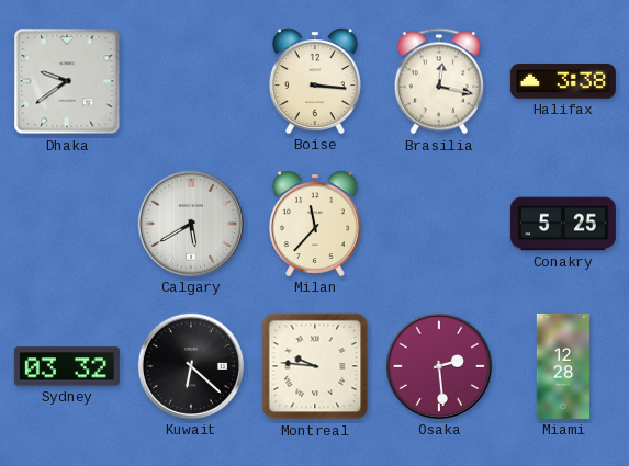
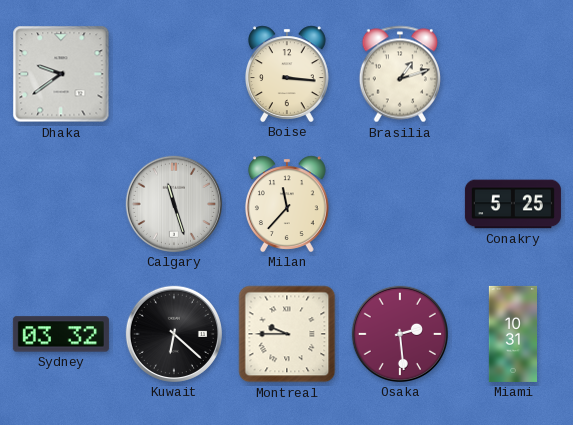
Brasilia: 12:17 -> 1:12 (400, 74)
Halifax: 3:38 -> none (563, 82)
Calgary: 5:40 -> 11:27 (174, 204)
Montreal: 9:46 -> 9:45 (287, 334)
Miami: 12:28 -> 10:31 (512, 334)
